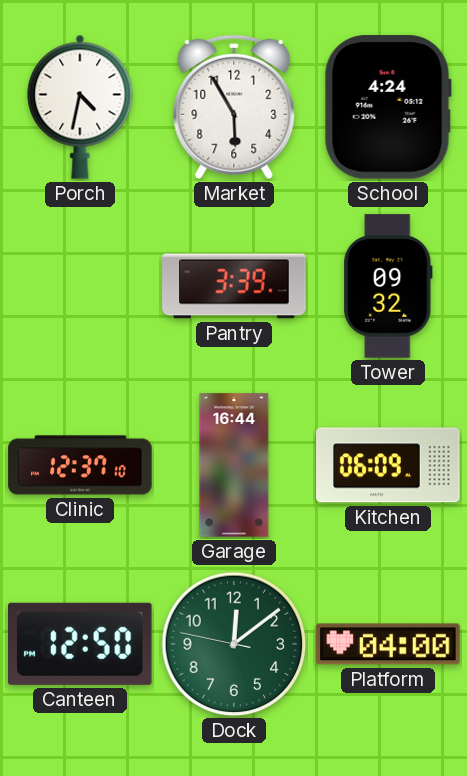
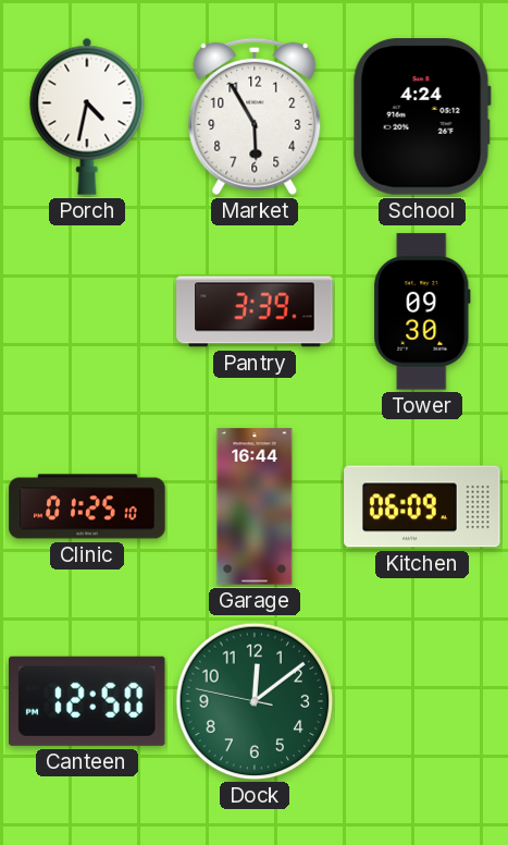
Tower: 09:32 -> 09:30 (422, 311)
Clinic: 12:37 -> 01:25 (87, 506)
Platform: 04:00 -> none (388, 644)
